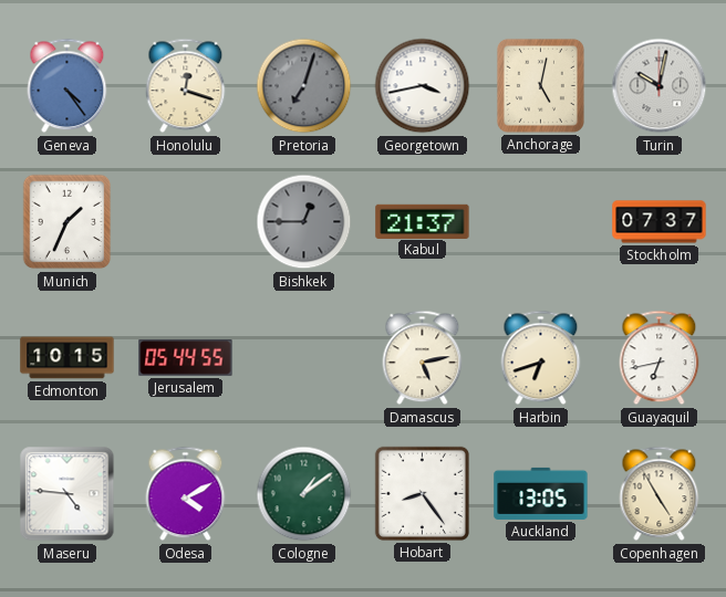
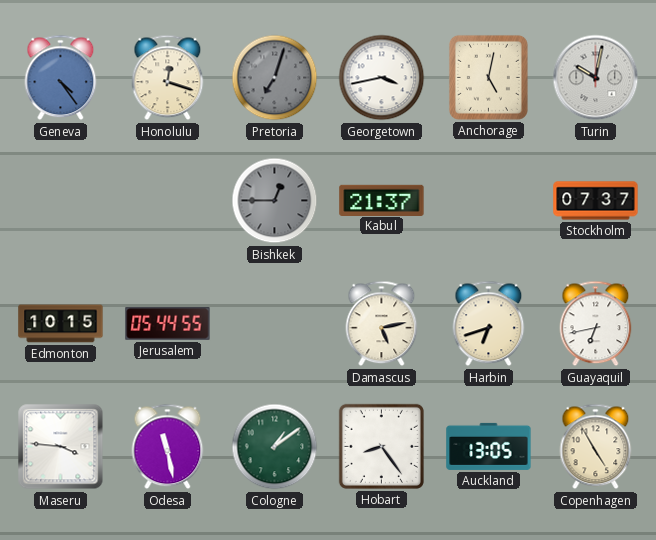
Munich: 1:34 -> none (68, 222)
Maseru: 4:46 -> 3:46 (61, 447)
Odesa: 4:10 -> 11:28 (168, 447)
